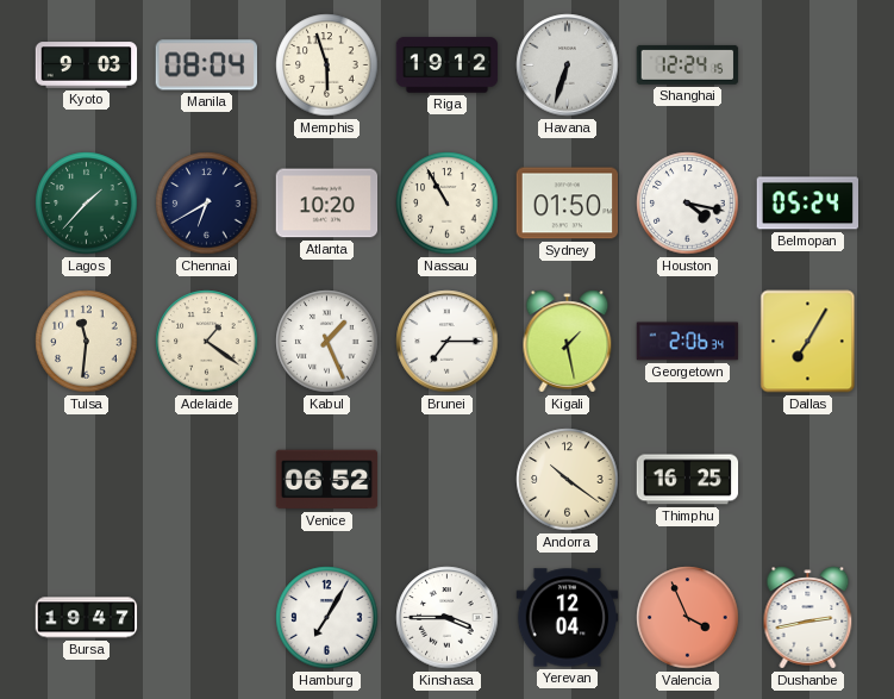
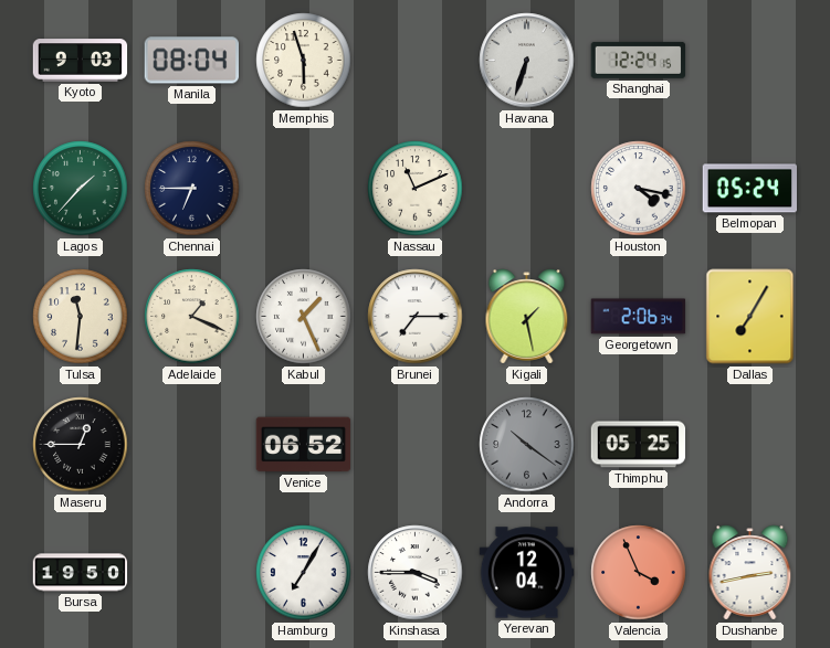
Riga: 19:12 -> none (448, 65)
Chennai: 6:40 -> 6:45 (192, 189)
Atlanta: 10:20 -> none (327, 204)
Nassau: 10:55 -> 11:11 (416, 189)
Sydney: 01:50 -> none (568, 204)
Adelaide: 1:21 -> 1:19 (192, 317)
Maseru: none -> 12:45 (81, 445)
Andorra dial: cream -> grey (527, 445)
Thimphu: 16:25 -> 05:25 (639, 445)
Bursa: 19:47 -> 19:50 (81, 573)
